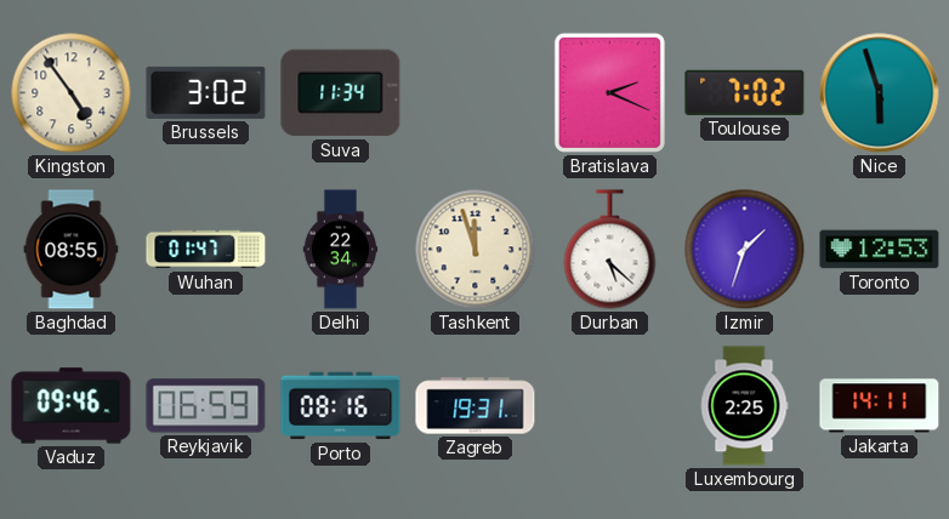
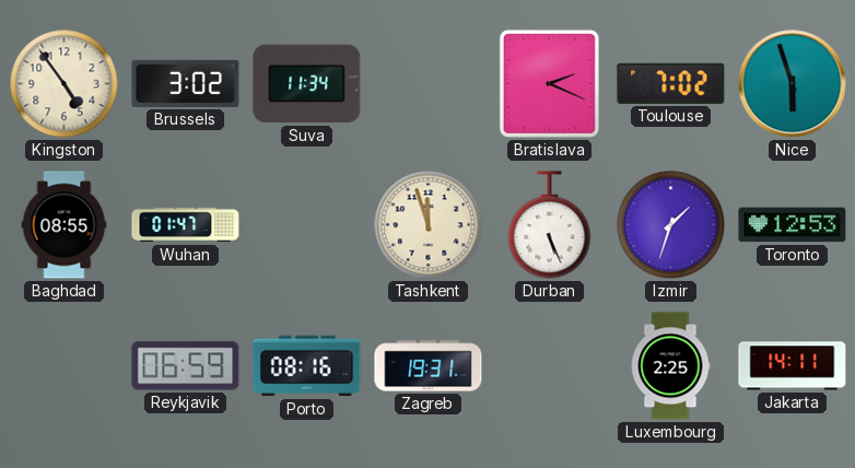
Delhi: 22:34 -> none (341, 250)
Durban: 5:22 -> 5:26 (550, 225)
Vaduz: 09:46 -> none (72, 406)
